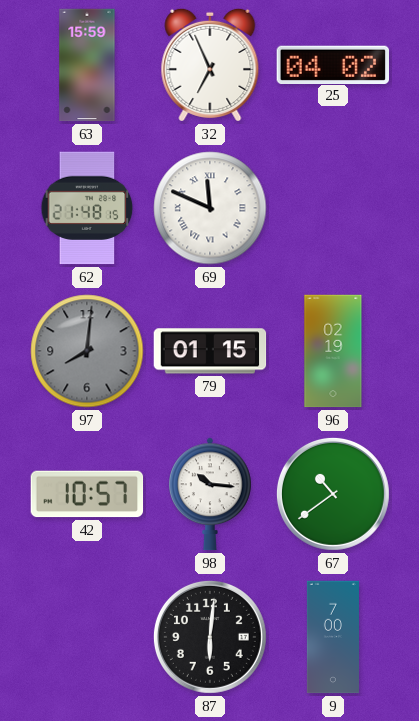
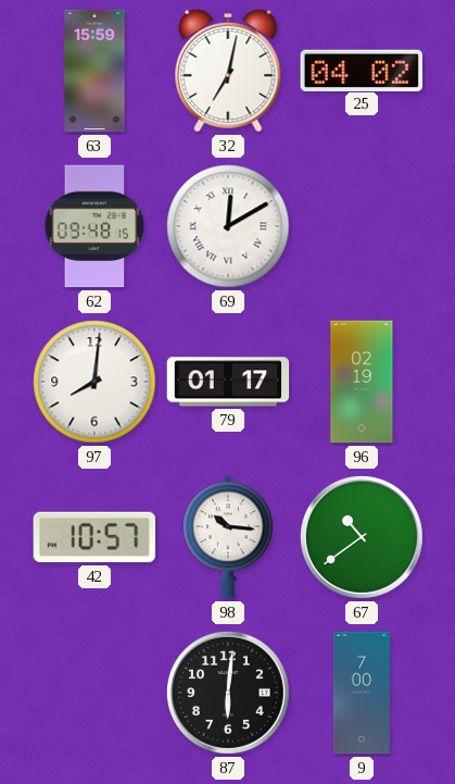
32: 6:56 -> 7:02 (228, 71)
62: 21:48 -> 09:48 (94, 226)
69: 11:49 -> 12:10 (228, 226)
97 dial: grey -> white (94, 382)
79: 01:15 -> 01:17 (228, 382)
